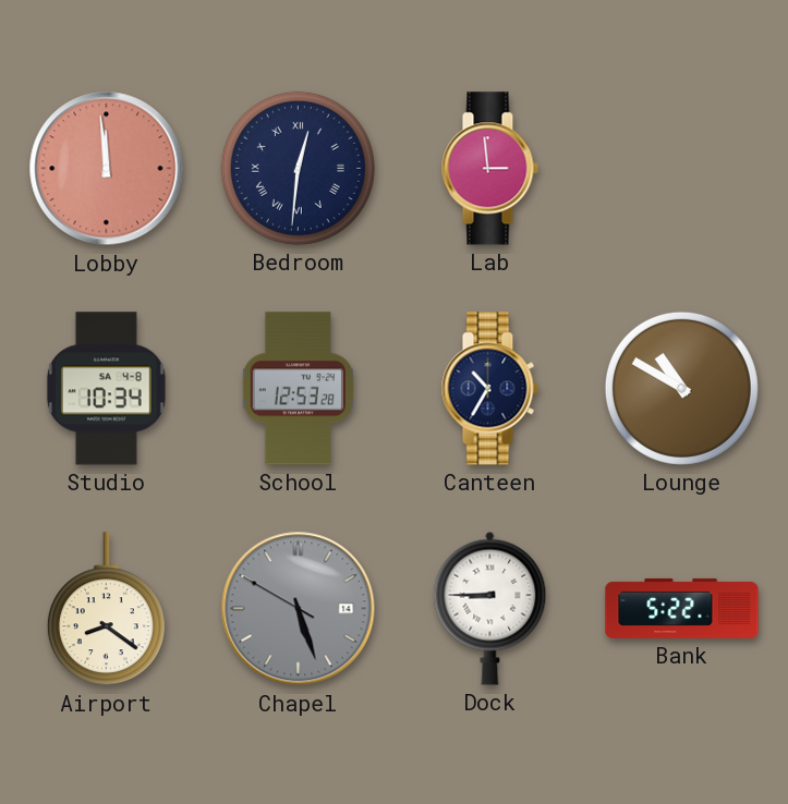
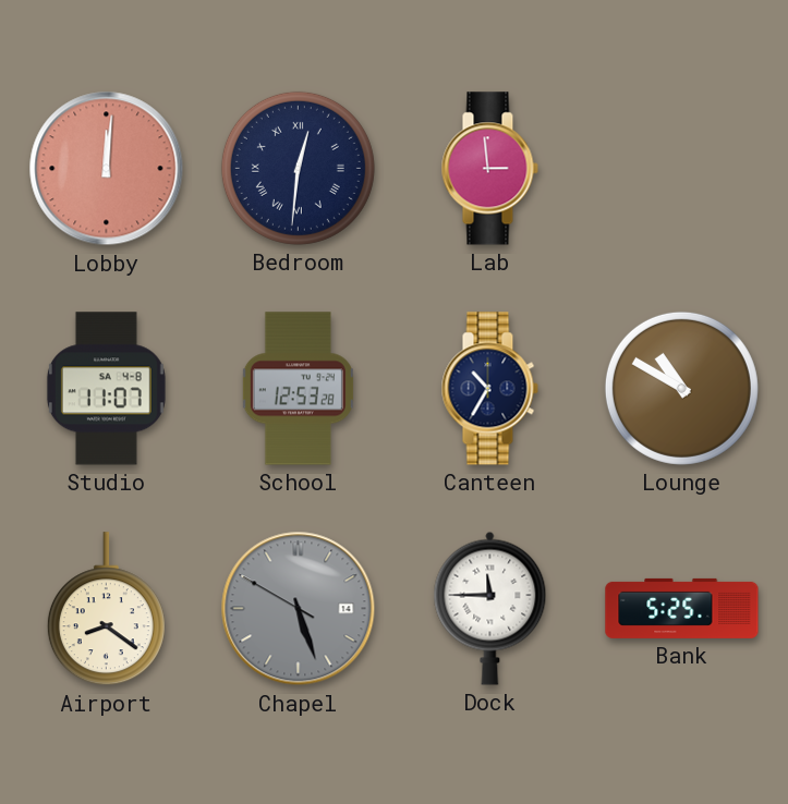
Lobby: 11:59 -> 12:01 (107, 169)
Studio: 10:34 -> 11:07 (106, 389)
Dock: 8:45 -> 11:45 (490, 608)
Bank: 5:22 -> 5:25 (682, 608)
